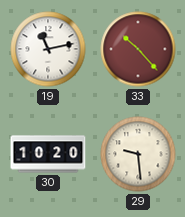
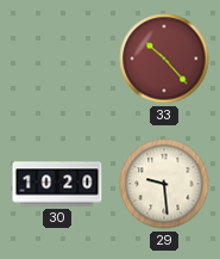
19: 11:13 -> none (48, 49)
